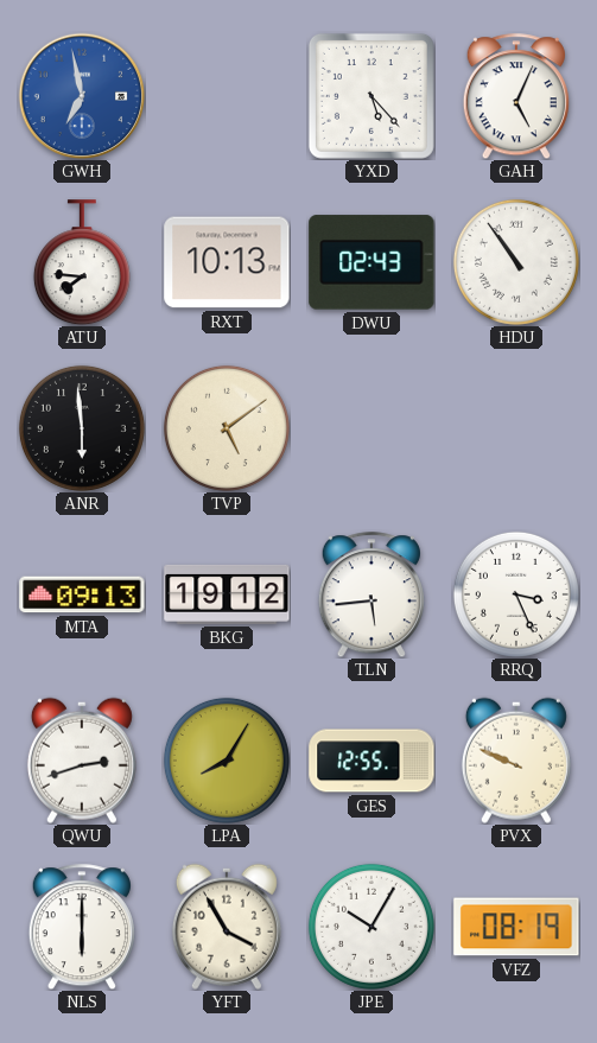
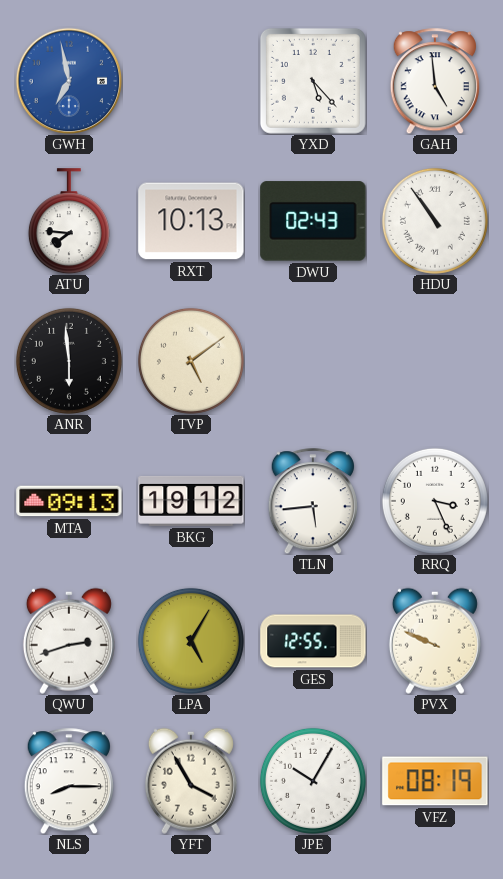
GAH: 5:04 -> 4:59 (435, 81)
LPA: 8:05 -> 5:05 (191, 641)
NLS: 6:00 -> 8:15 (69, 781)
